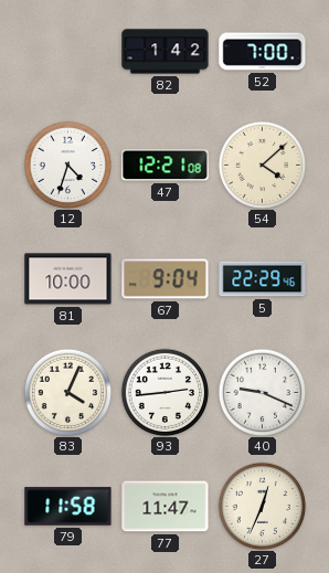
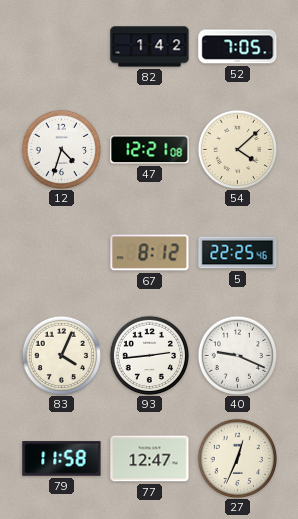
52: 7:00 -> 7:05 (238, 47)
81: 10:00 -> none (68, 279)
67: 9:04 -> 8:12 (150, 253)
5: 22:29 -> 22:25 (238, 253)
77: 11:47 -> 12:47 (150, 459)
